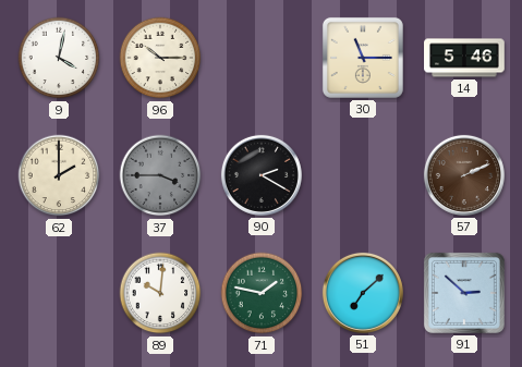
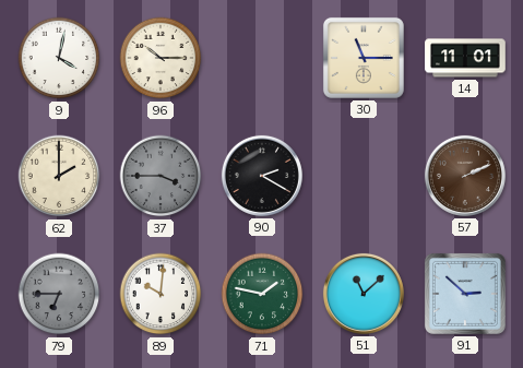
14: 5:46 -> 11:01 (465, 58)
79: none -> 6:45 (59, 294)
51: 7:08 -> 11:08 (364, 294)
